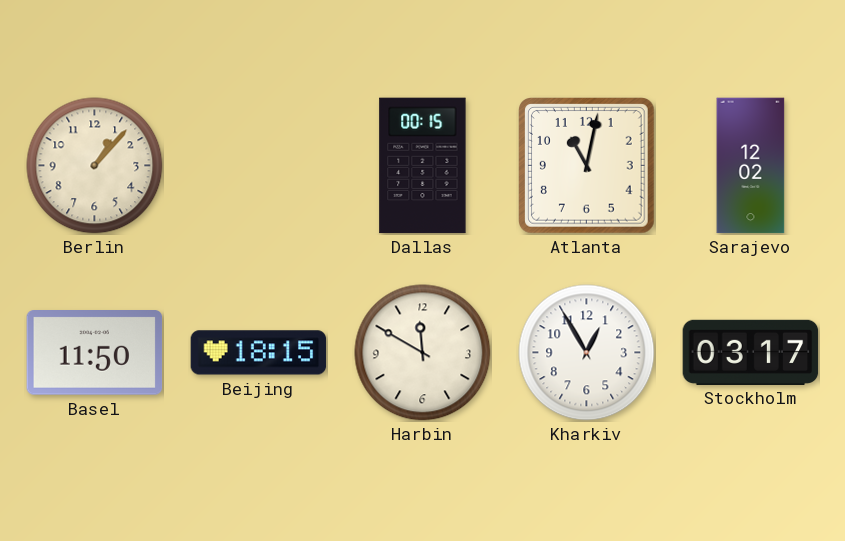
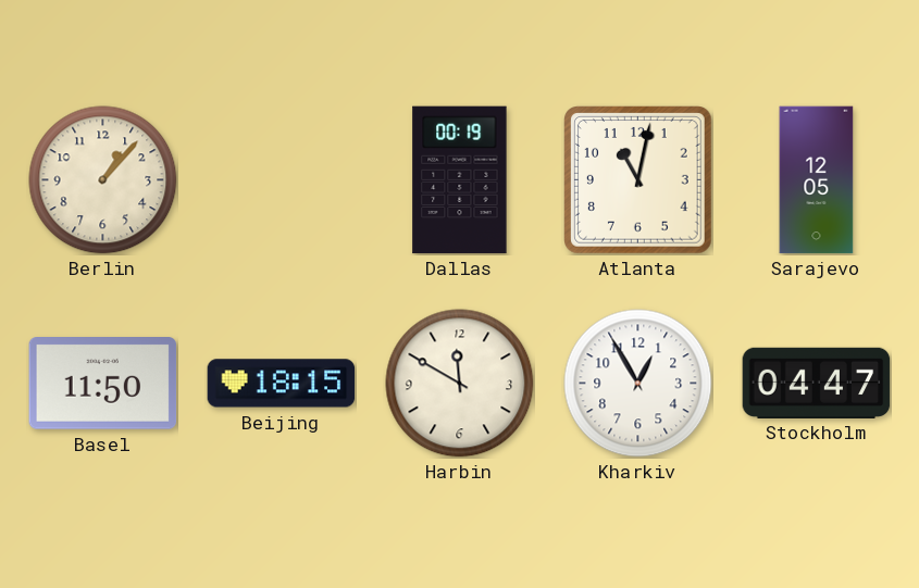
Dallas: 00:15 -> 00:19 (460, 180)
Sarajevo: 12:02 -> 12:05 (817, 180)
Stockholm: 03:17 -> 04:47 (817, 383)
